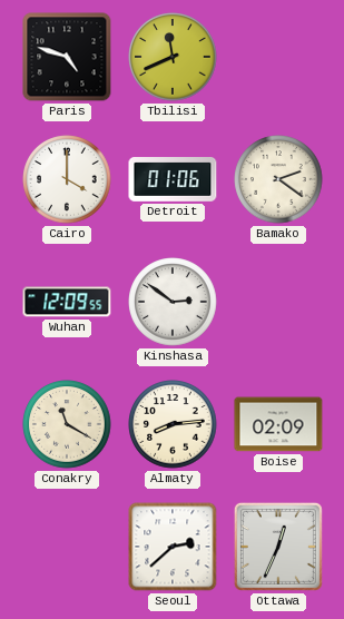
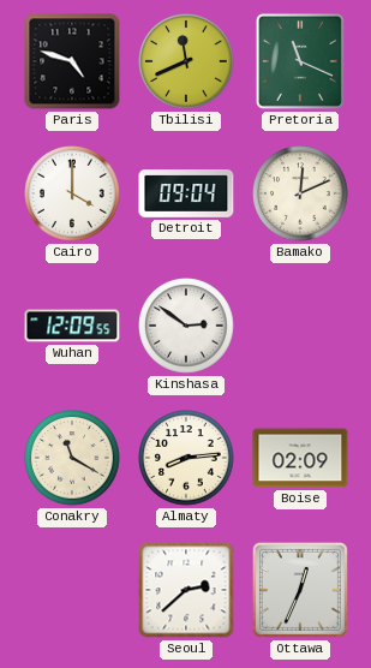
Pretoria: none -> 11:19 (300, 61)
Detroit: 01:06 -> 09:04 (186, 195)
Bamako: 2:21 -> 12:11 (300, 193)
